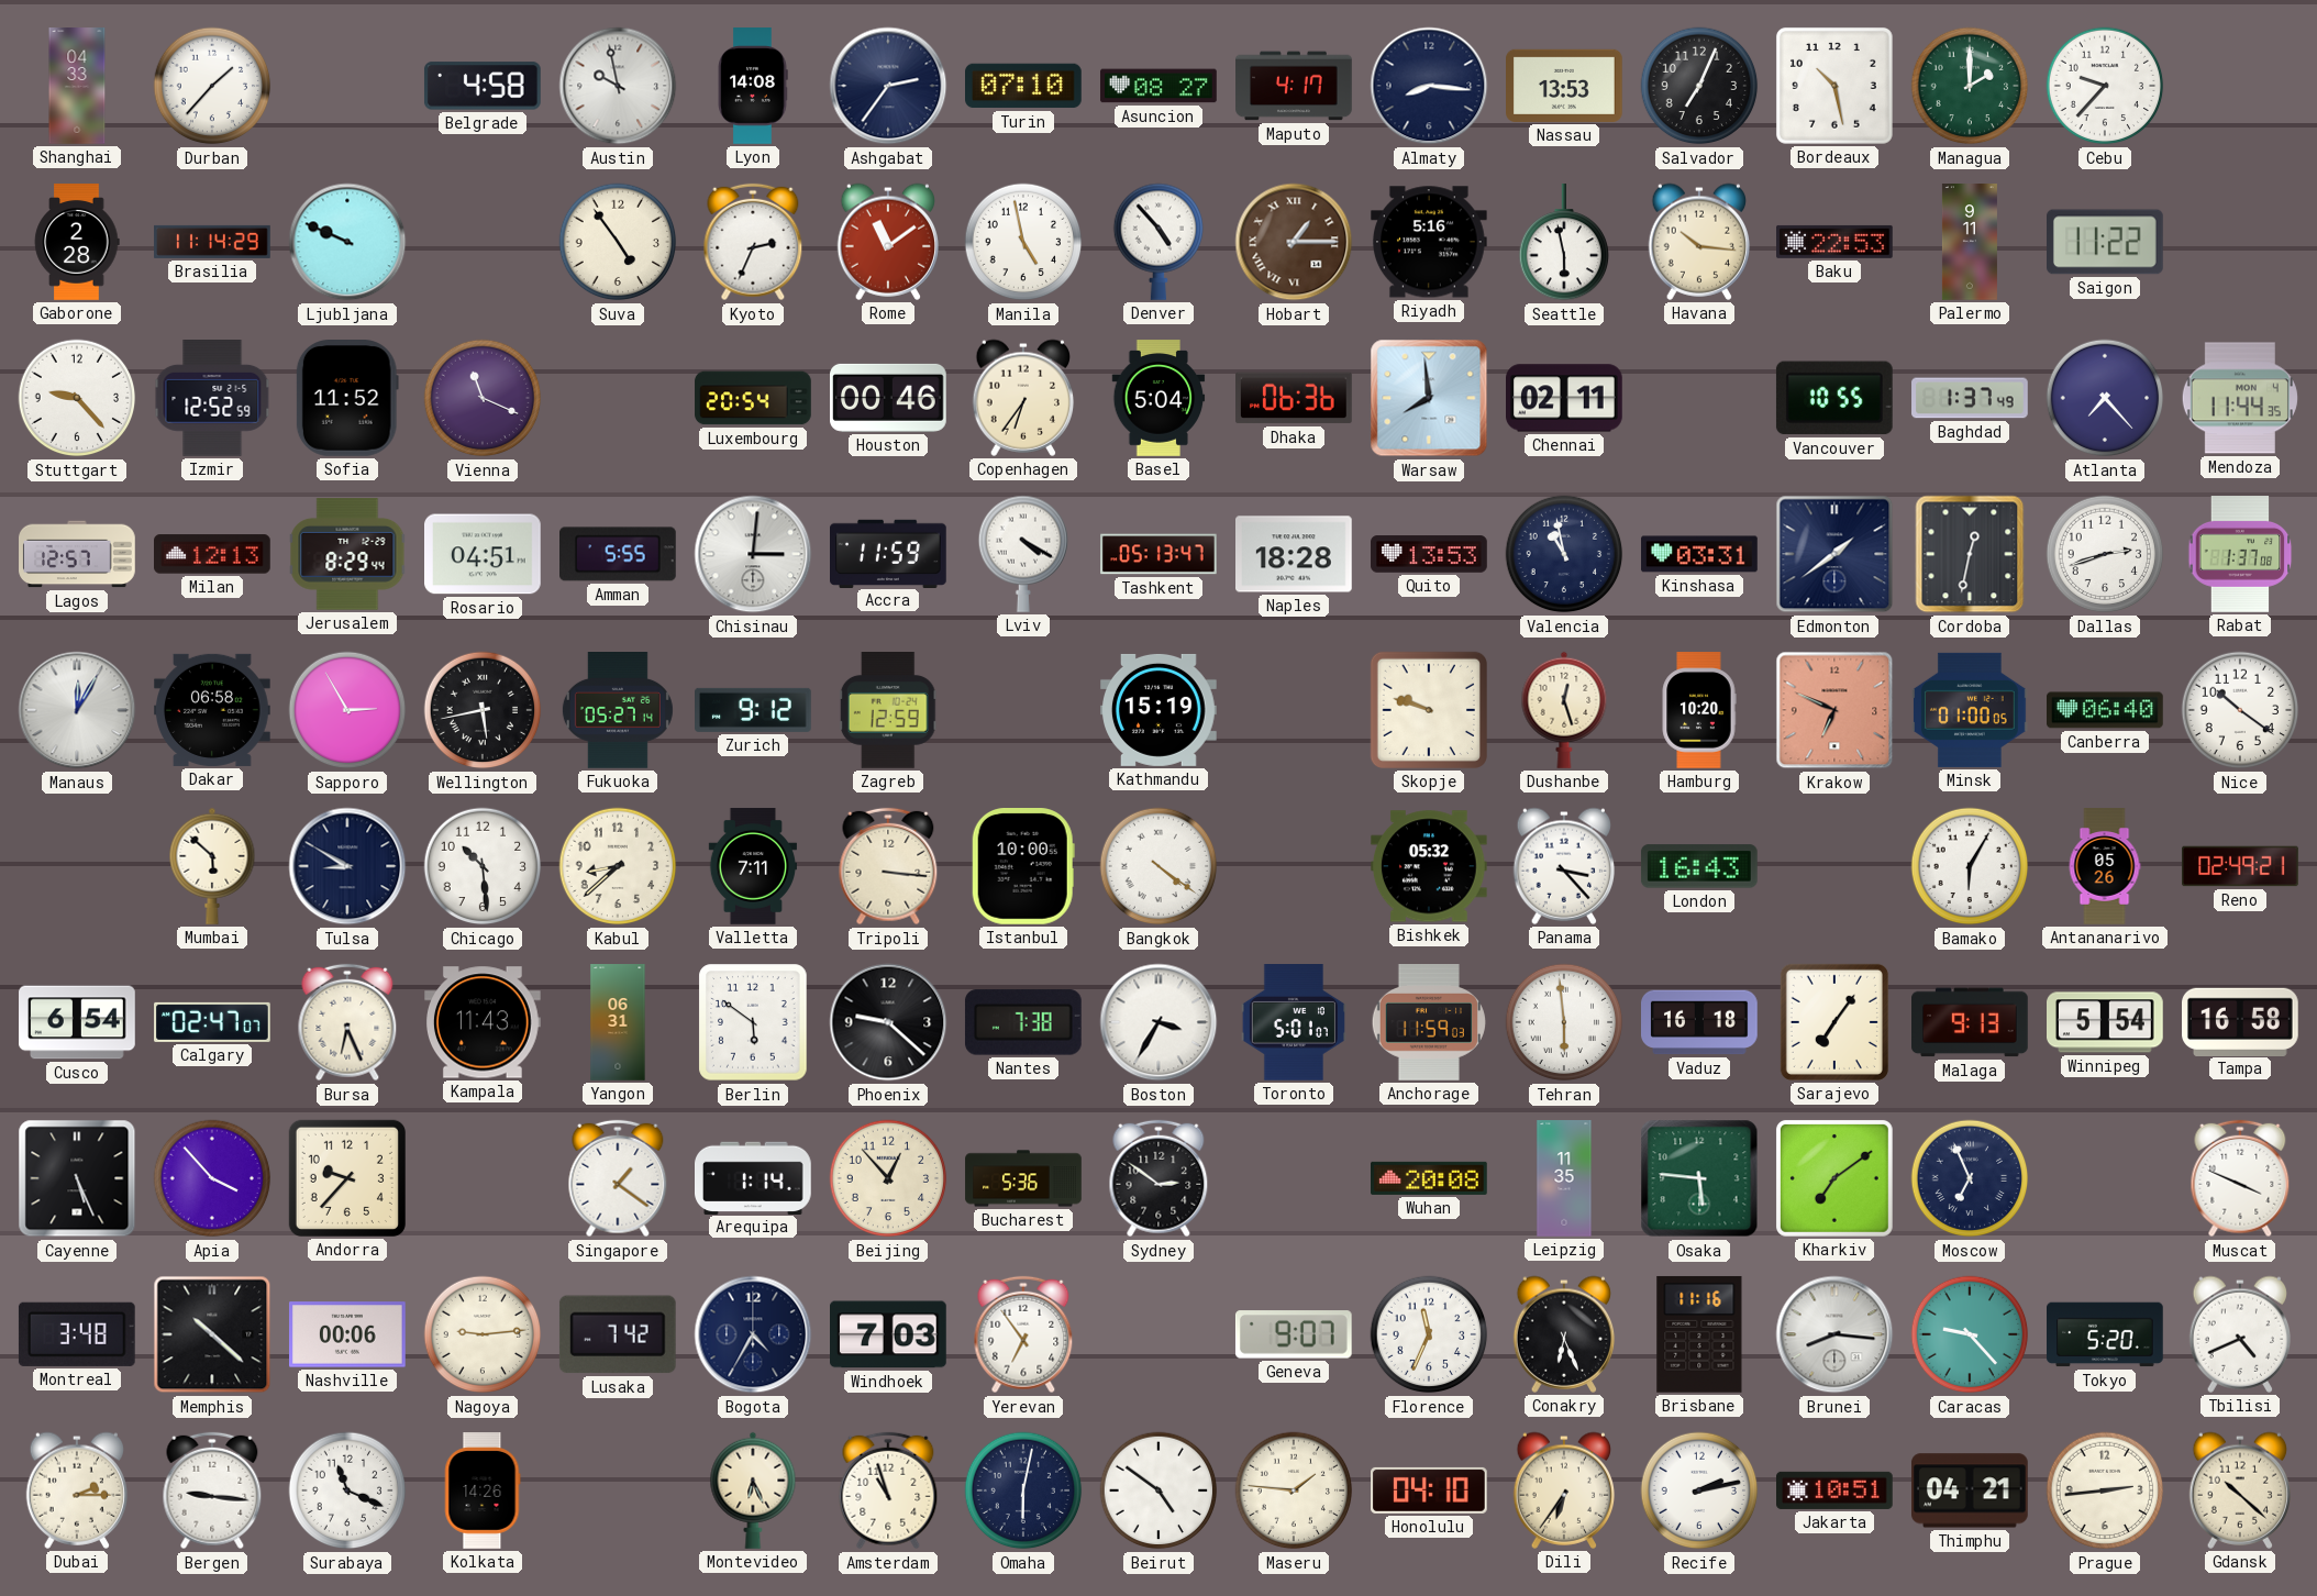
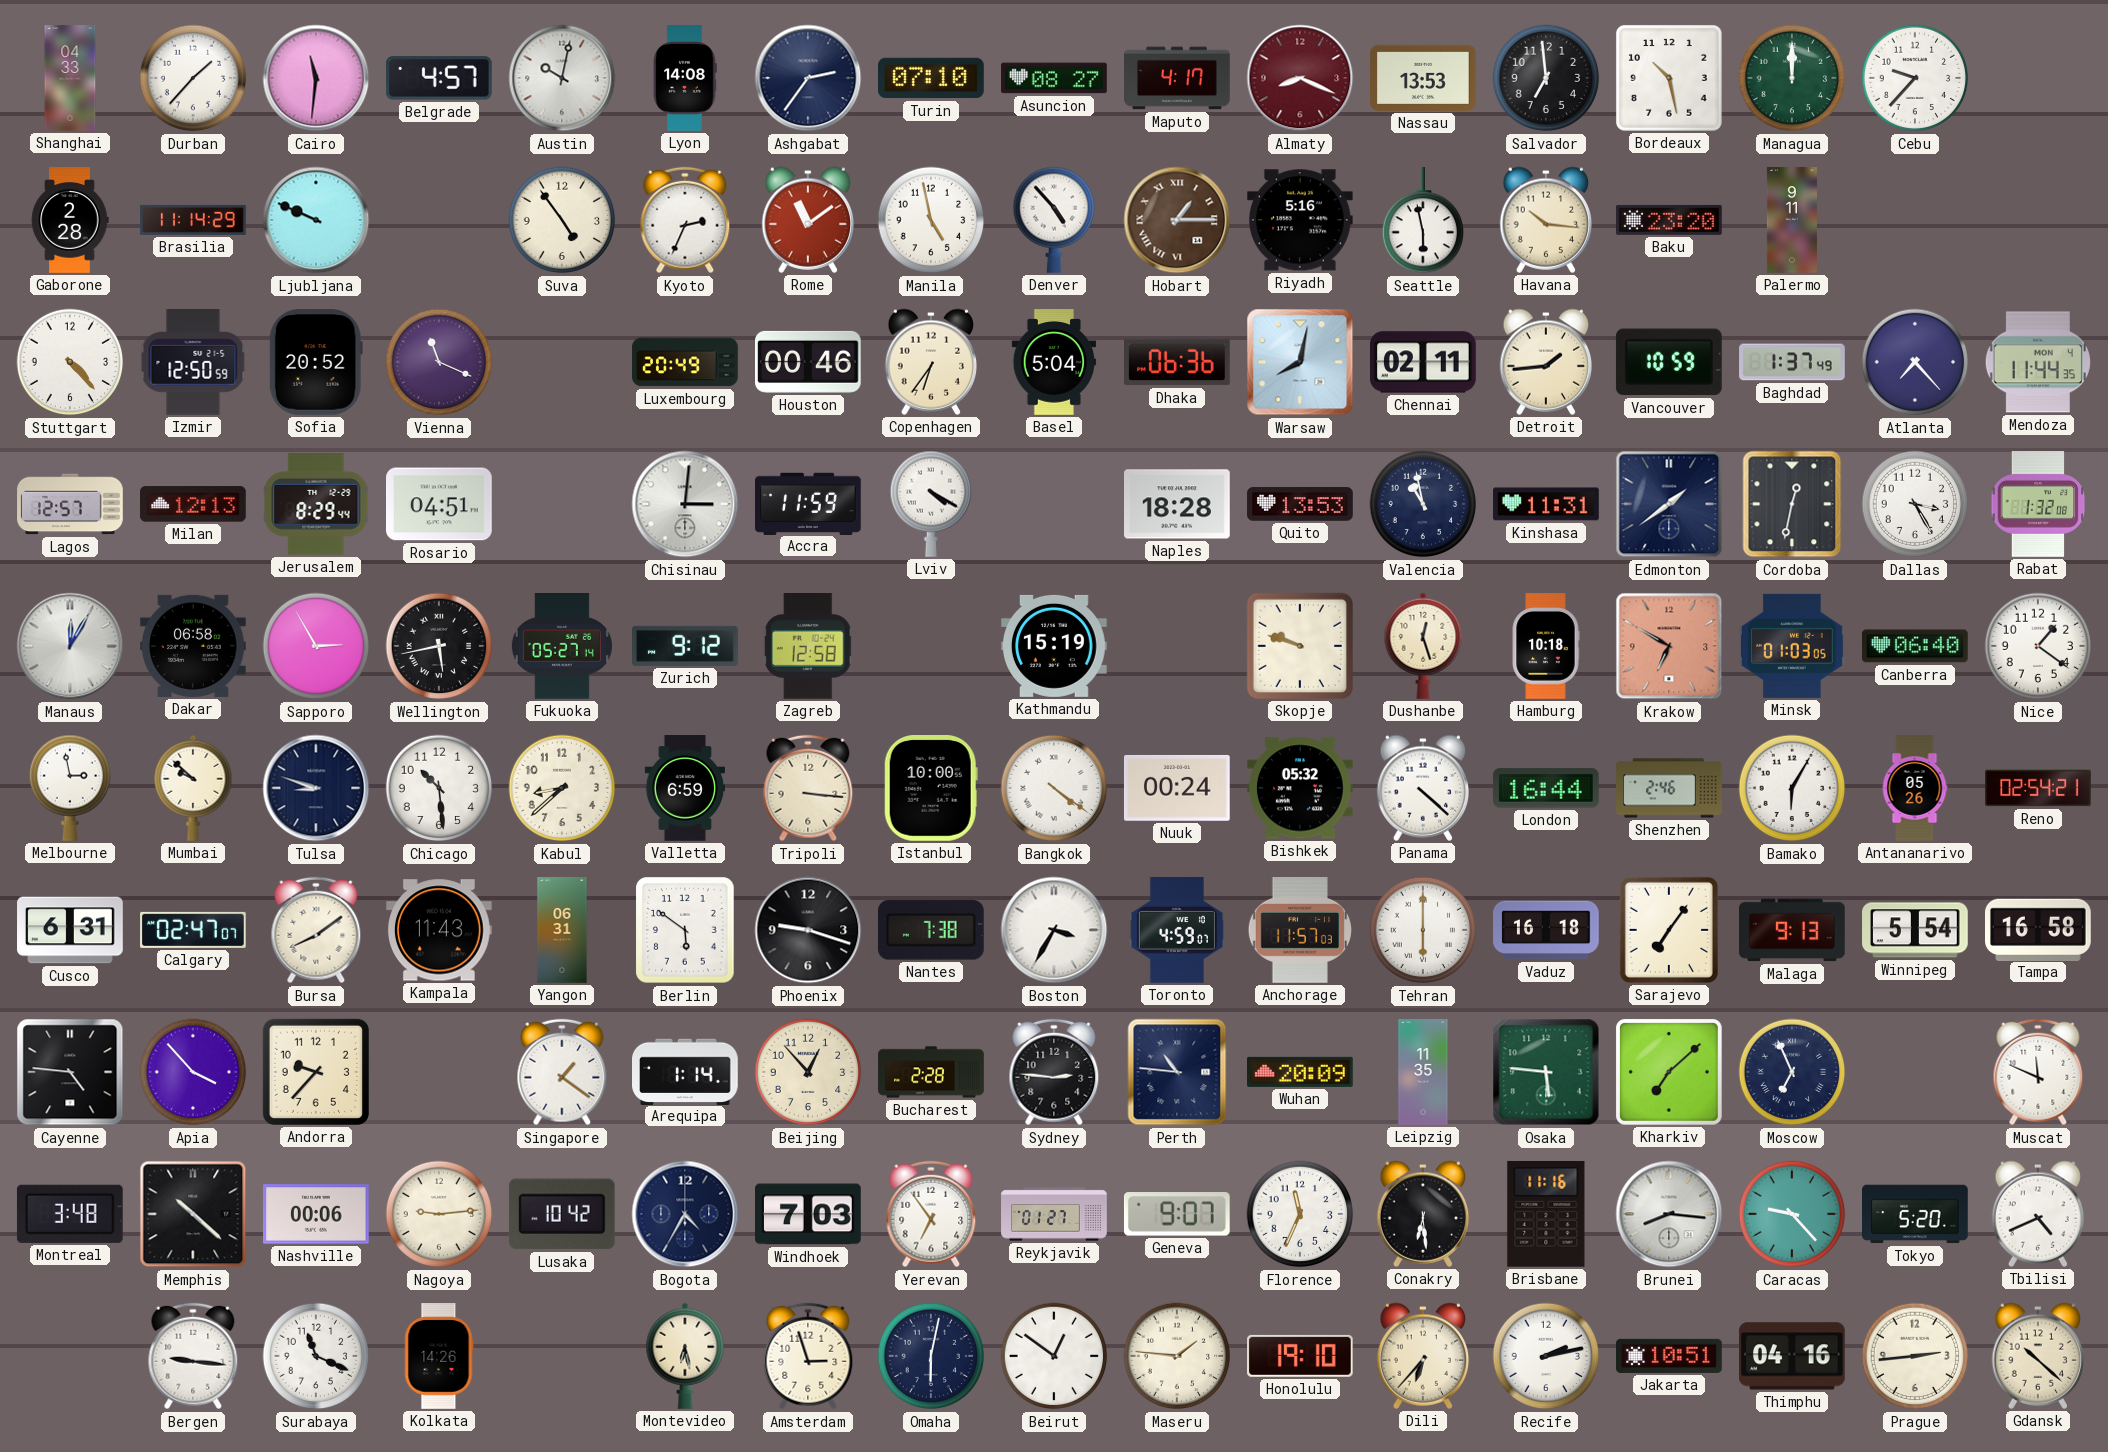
Cairo: none -> 11:31 (316, 78)
Belgrade: 4:58 -> 4:57 (439, 78)
Austin: 9:58 -> 10:02 (562, 78)
Almaty: 8:16 -> 8:19 (1300, 78)
Almaty dial: navy -> burgundy (1300, 78)
Salvador: 7:04 -> 6:59 (1546, 78)
Managua: 2:00 -> 12:00 (1792, 78)
Baku: 22:53 -> 23:20 (1670, 220)
Saigon: 11:22 -> none (2106, 242)
Stuttgart: 9:23 -> 4:23 (70, 362)
Izmir: 12:52 -> 12:50 (193, 363)
Sofia: 11:52 -> 20:52 (316, 363)
Luxembourg: 20:54 -> 20:49 (685, 362)
Warsaw: 7:59 -> 8:02 (1300, 362)
Detroit: none -> 1:44 (1546, 362)
Vancouver: 10:55 -> 10:59 (1669, 362)
Amman: 5:55 -> none (619, 554)
Tashkent: 05:13 -> none (1158, 554)
Kinshasa: 03:31 -> 11:31 (1546, 504)
Dallas: 2:42 -> 3:25 (1915, 504)
Rabat: 1:37 -> 1:32 (2038, 504)
Zagreb: 12:59 -> 12:58 (808, 647)
Hamburg: 10:20 -> 10:18 (1546, 646)
Krakow: 6:49 -> 6:50 (1669, 646)
Minsk: 01:00 -> 01:03 (1793, 646)
Nice: 10:21 -> 1:21 (2038, 646)
Melbourne: none -> 2:58 (69, 788)
Mumbai: 5:52 -> 9:52 (193, 788)
Tulsa: 8:50 -> 8:48 (316, 788)
Valletta: 7:11 -> 6:59 (684, 788)
Nuuk: none -> 00:24 (1177, 788)
Panama: 3:23 -> 4:22 (1423, 788)
London: 16:43 -> 16:44 (1546, 788)
Shenzhen: none -> 2:46 (1669, 788)
Reno: 02:49 -> 02:54 (2038, 788)
Cusco: 6:54 -> 6:31 (70, 930)
Bursa: 6:26 -> 8:09 (316, 930)
Phoenix: 9:22 -> 9:18 (808, 930)
Toronto: 5:01 -> 4:59 (1177, 931)
Anchorage: 11:59 -> 11:57 (1299, 931)
Tehran: 5:59 -> 6:00 (1423, 930)
Cayenne: 5:26 -> 4:46 (70, 1072)
Bucharest: 5:36 -> 2:28 (931, 1072)
Sydney: 2:51 -> 2:46 (1054, 1072)
Perth: none -> 10:46 (1177, 1072)
Wuhan: 20:08 -> 20:09 (1301, 1072)
Kharkiv: 7:09 -> 7:08 (1669, 1072)
Muscat: 3:49 -> 11:49 (2038, 1072)
Lusaka: 7:42 -> 10:42 (562, 1214)
Reykjavik: none -> 01:27 (1054, 1214)
Conakry: 6:26 -> 6:29 (1423, 1214)
Dubai: 2:15 -> none (77, 1490)
Montevideo: 6:26 -> 6:28 (685, 1356)
Amsterdam: 10:57 -> 2:57 (808, 1356)
Beirut: 4:51 -> 12:51 (1054, 1356)
Honolulu: 04:10 -> 19:10 (1301, 1356)
Dili: 6:36 -> 6:37 (1423, 1356)
Thimphu: 04:21 -> 04:16 (1793, 1356)
